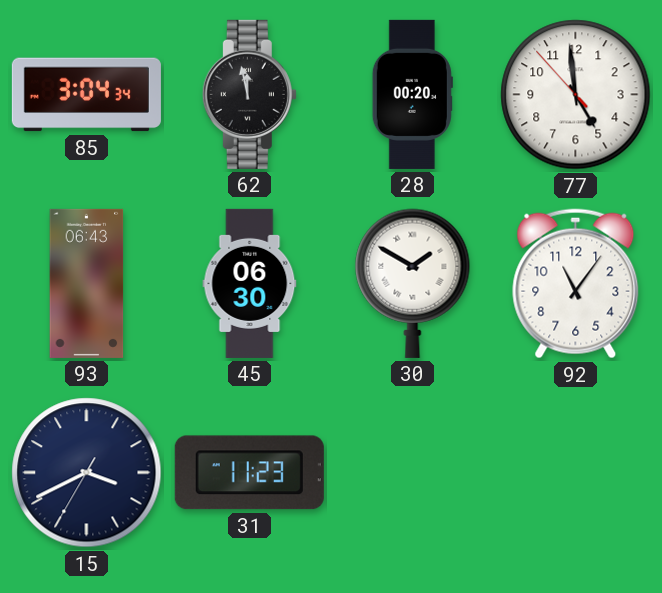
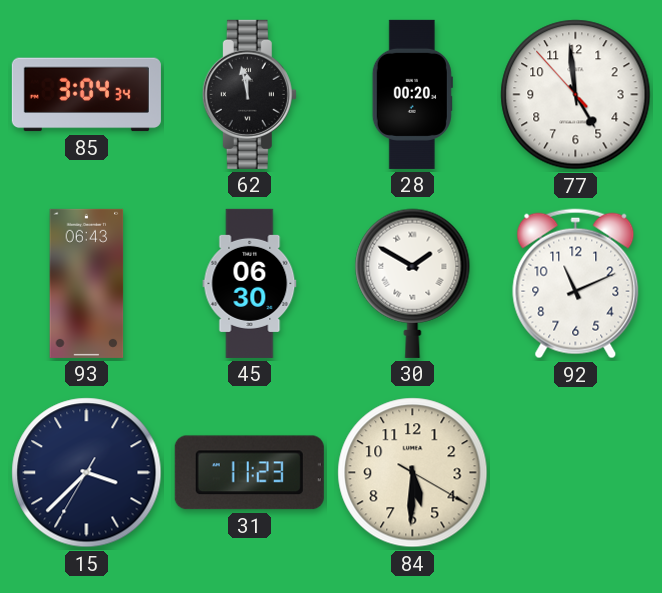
92: 11:06 -> 11:11 (576, 284)
15: 3:40 -> 3:37 (87, 473)
84: none -> 5:30 (413, 473)
